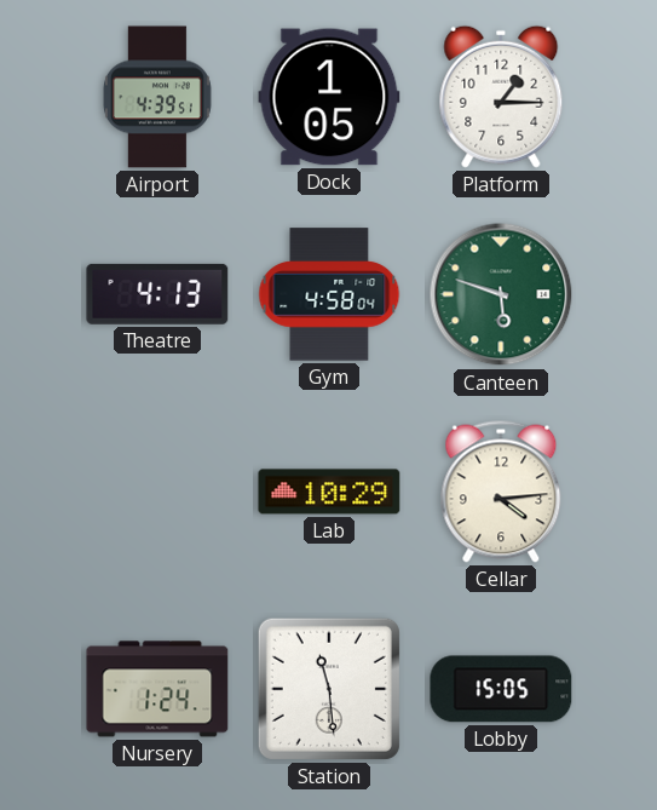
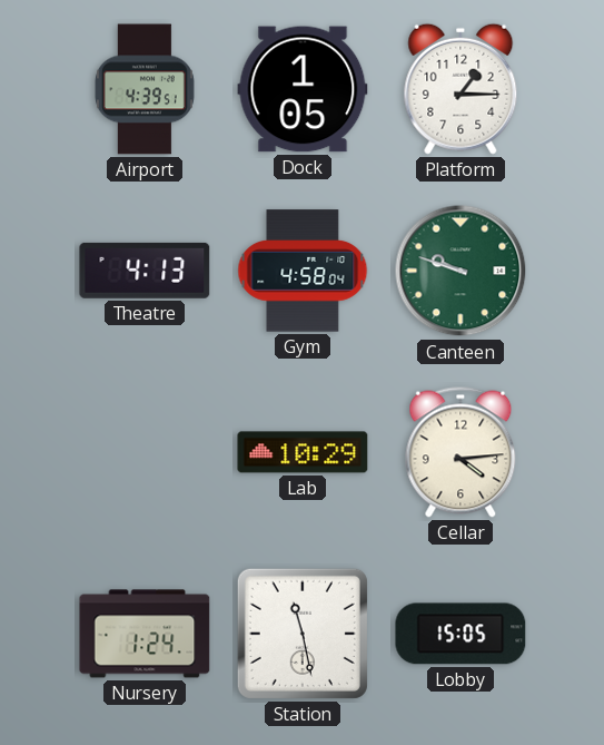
Canteen: 5:48 -> 9:48 (461, 271)
Station: 11:29 -> 11:28 (303, 634)
